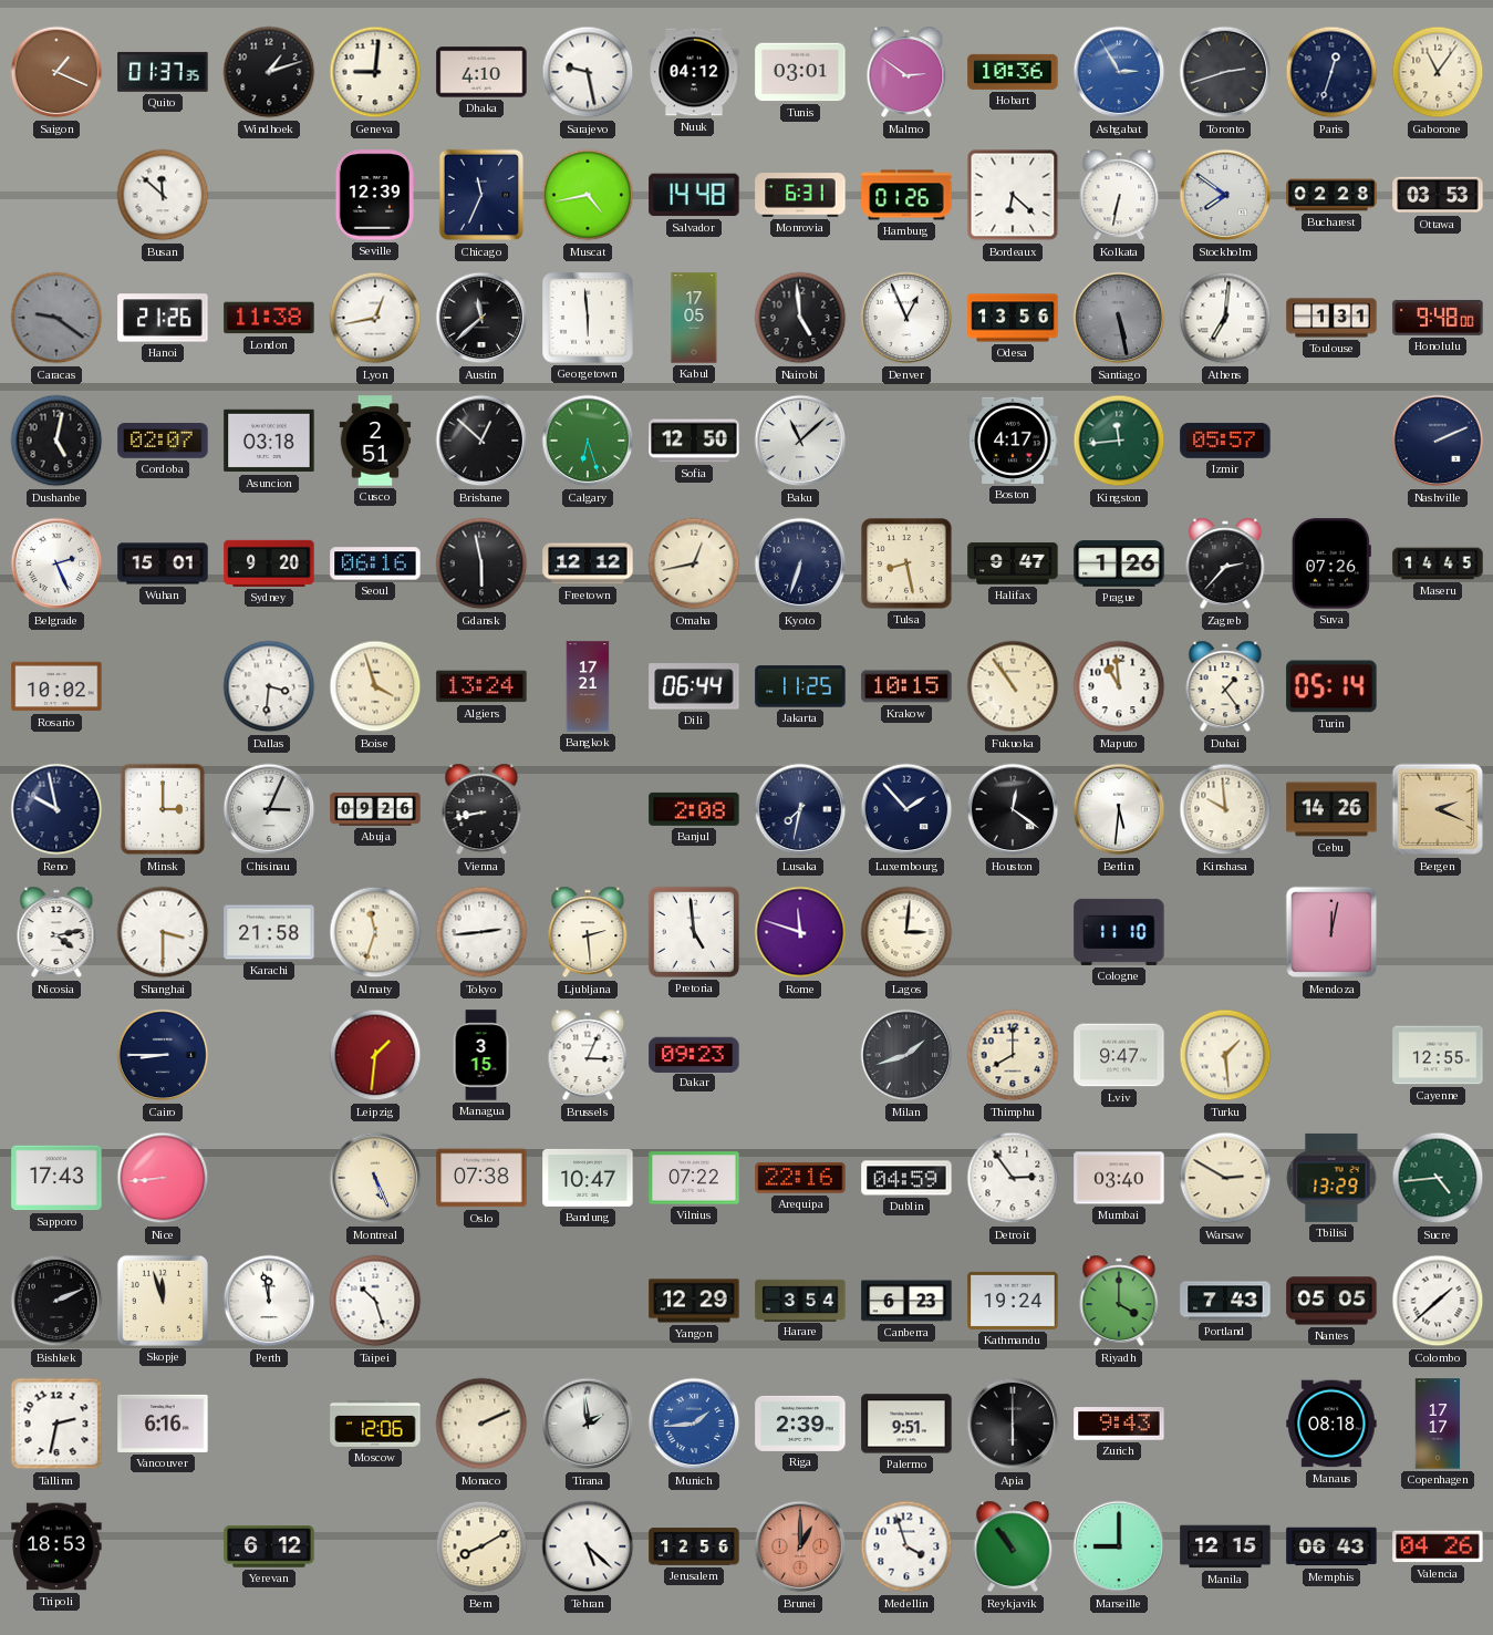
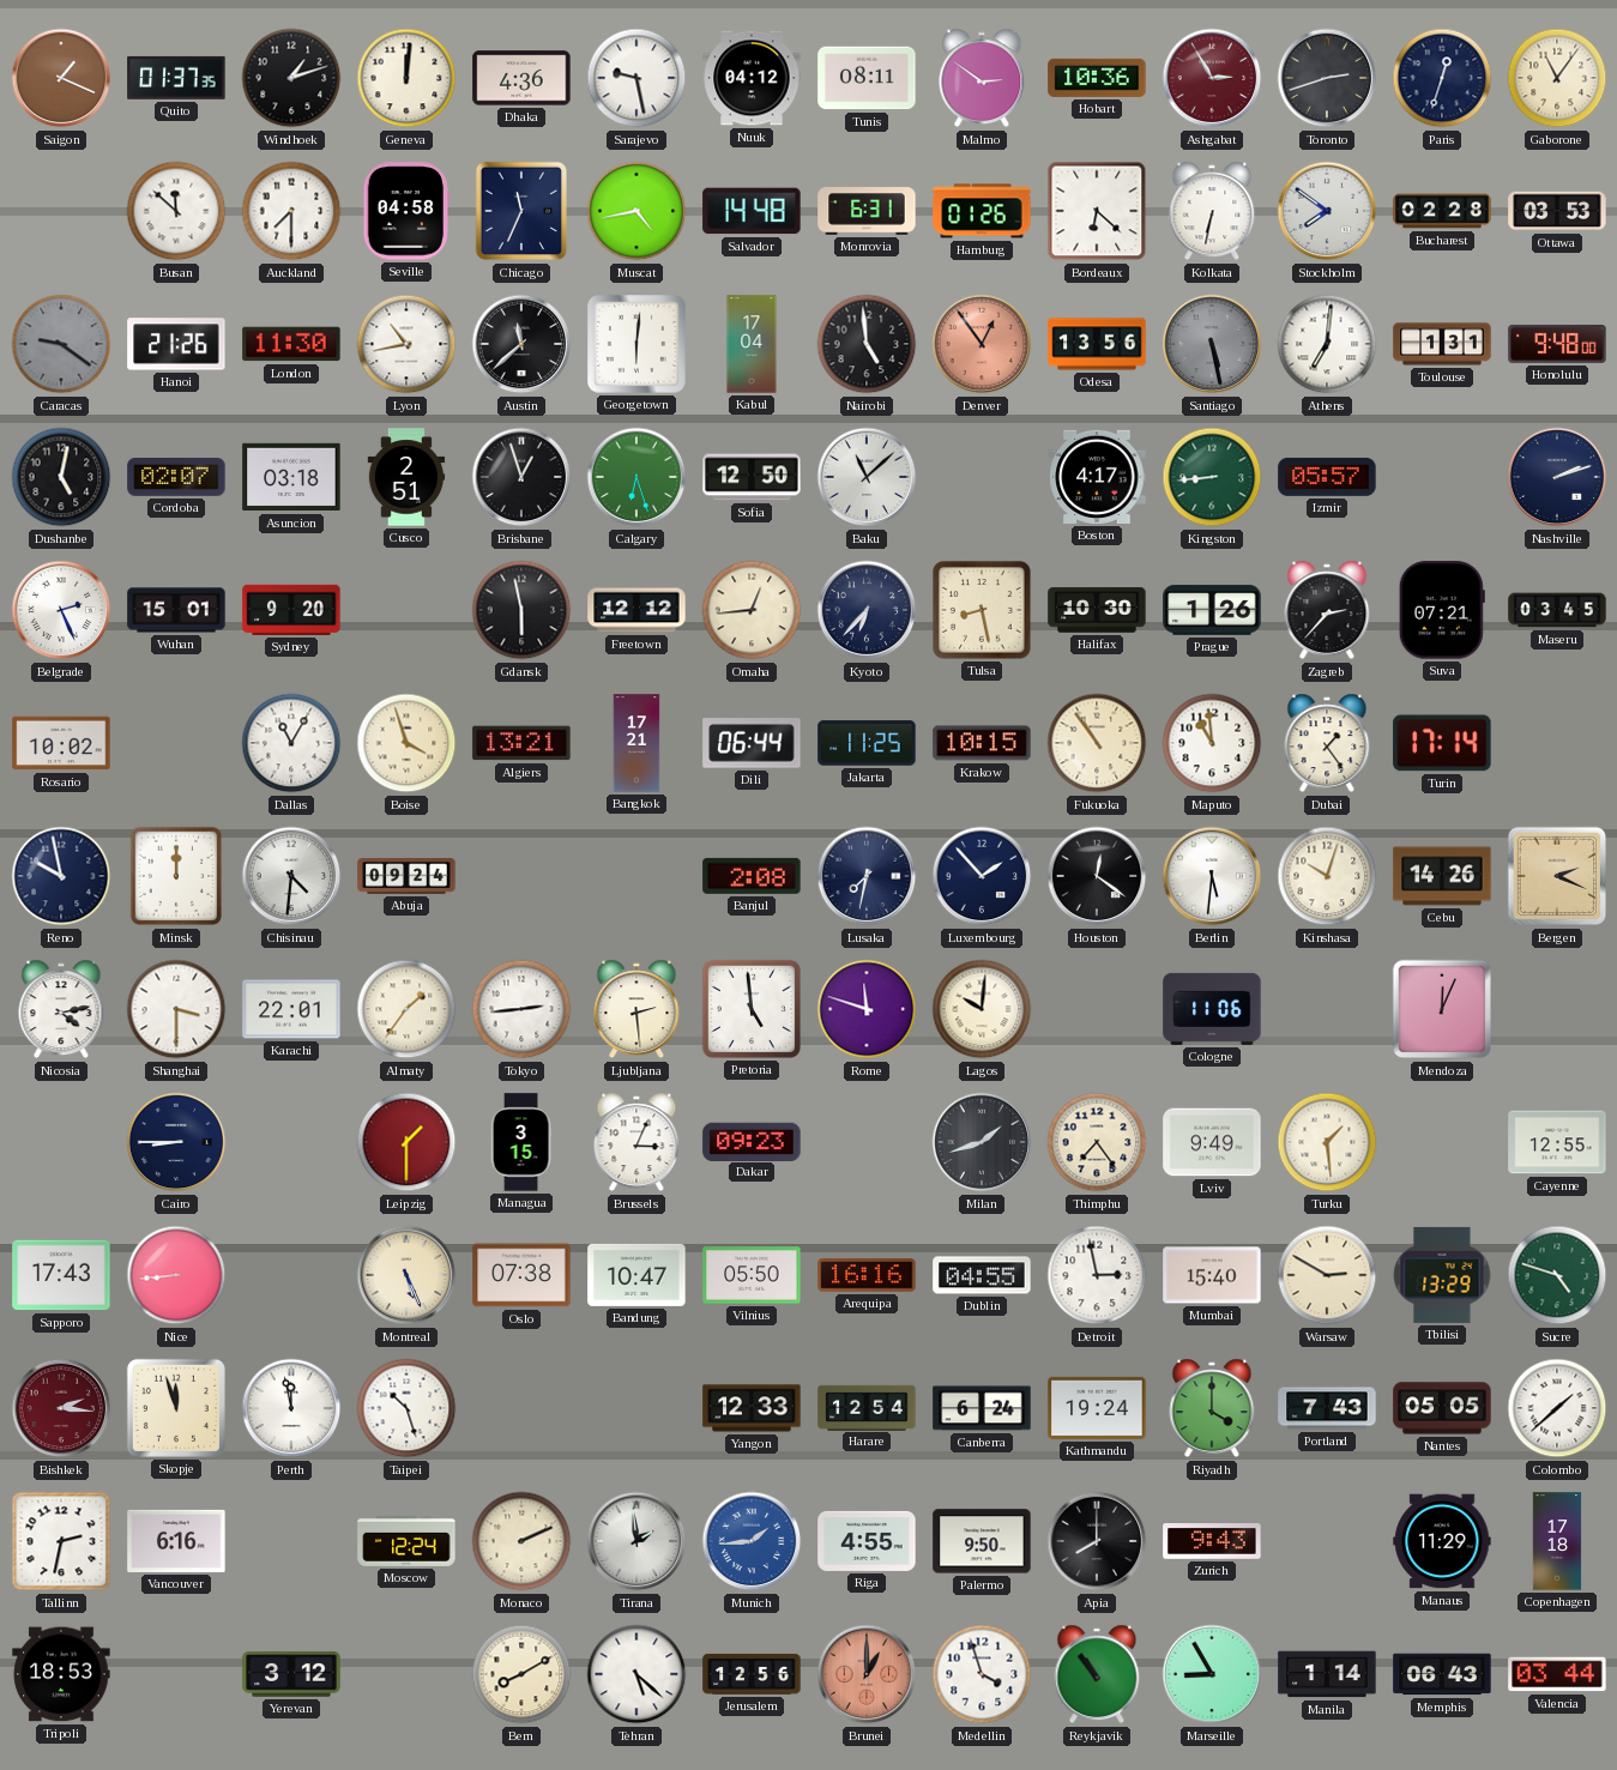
Geneva: 9:01 -> 12:01 (406, 78)
Dhaka: 4:10 -> 4:36 (521, 78)
Tunis: 03:01 -> 08:11 (867, 78)
Ashgabat dial: blue -> burgundy (1212, 78)
Auckland: none -> 7:30 (291, 211)
Seville: 12:39 -> 04:58 (405, 211)
London: 11:38 -> 11:30 (291, 344)
Lyon: 12:43 -> 10:43 (406, 344)
Georgetown: 5:59 -> 6:01 (636, 344)
Kabul: 17:05 -> 17:04 (752, 344)
Denver: 12:56 -> 12:54 (982, 344)
Denver dial: white -> salmon (982, 344)
Brisbane: 12:52 -> 12:57 (521, 477)
Kingston: 11:44 -> 8:44 (1212, 477)
Nashville: 2:11 -> 2:12 (1557, 477)
Seoul: 06:16 -> none (375, 563)
Omaha: 12:43 -> 12:44 (752, 610)
Kyoto: 6:33 -> 6:37 (867, 610)
Halifax: 9:47 -> 10:30 (1097, 610)
Suva: 07:26 -> 07:21 (1442, 610)
Maseru: 14:45 -> 03:45 (1557, 610)
Dallas: 3:31 -> 11:05 (291, 743)
Algiers: 13:24 -> 13:21 (521, 743)
Turin: 05:14 -> 17:14 (1442, 743)
Minsk: 3:00 -> 12:00 (176, 876)
Chisinau: 3:04 -> 4:31 (291, 876)
Abuja: 09:26 -> 09:24 (406, 876)
Vienna: 8:43 -> none (481, 809)
Kinshasa: 9:59 -> 10:03 (1327, 876)
Karachi: 21:58 -> 22:01 (291, 1009)
Almaty: 11:33 -> 1:36 (406, 1009)
Lagos: 3:01 -> 10:01 (982, 1009)
Cologne: 11:10 -> 11:06 (1212, 1009)
Mendoza: 12:02 -> 12:04 (1442, 1009)
Leipzig: 1:31 -> 1:30 (406, 1142)
Thimphu: 8:00 -> 7:24 (1097, 1142)
Lviv: 9:47 -> 9:49 (1212, 1142)
Vilnius: 07:22 -> 05:50 (752, 1275)
Arequipa: 22:16 -> 16:16 (867, 1275)
Dublin: 04:59 -> 04:55 (982, 1275)
Detroit: 2:54 -> 2:58 (1097, 1275)
Mumbai: 03:40 -> 15:40 (1212, 1275)
Sucre: 4:44 -> 4:48 (1557, 1275)
Bishkek: 2:11 -> 2:16 (61, 1408)
Bishkek dial: black -> burgundy (61, 1408)
Yangon: 12:29 -> 12:33 (752, 1408)
Harare: 3:54 -> 12:54 (867, 1407)
Canberra: 6:23 -> 6:24 (982, 1408)
Moscow: 12:06 -> 12:24 (406, 1541)
Riga: 2:39 -> 4:55 (867, 1541)
Palermo: 9:51 -> 9:50 (982, 1541)
Apia: 6:00 -> 8:00 (1097, 1541)
Manaus: 08:18 -> 11:29 (1442, 1541)
Copenhagen: 17:17 -> 17:18 (1557, 1541)
Yerevan: 6:12 -> 3:12 (291, 1674)
Marseille: 9:00 -> 8:55 (1212, 1674)
Manila: 12:15 -> 1:14 (1327, 1674)
Valencia: 04:26 -> 03:44 (1557, 1674)
